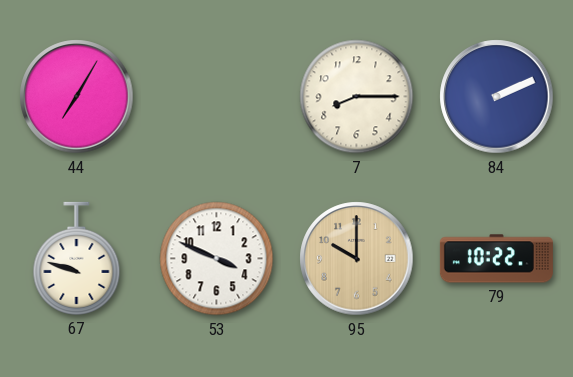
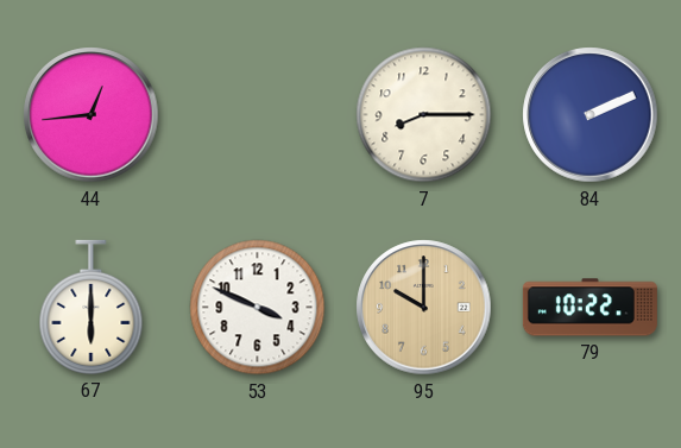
44: 7:05 -> 12:44 (92, 115)
67: 9:48 -> 6:00 (92, 307)
